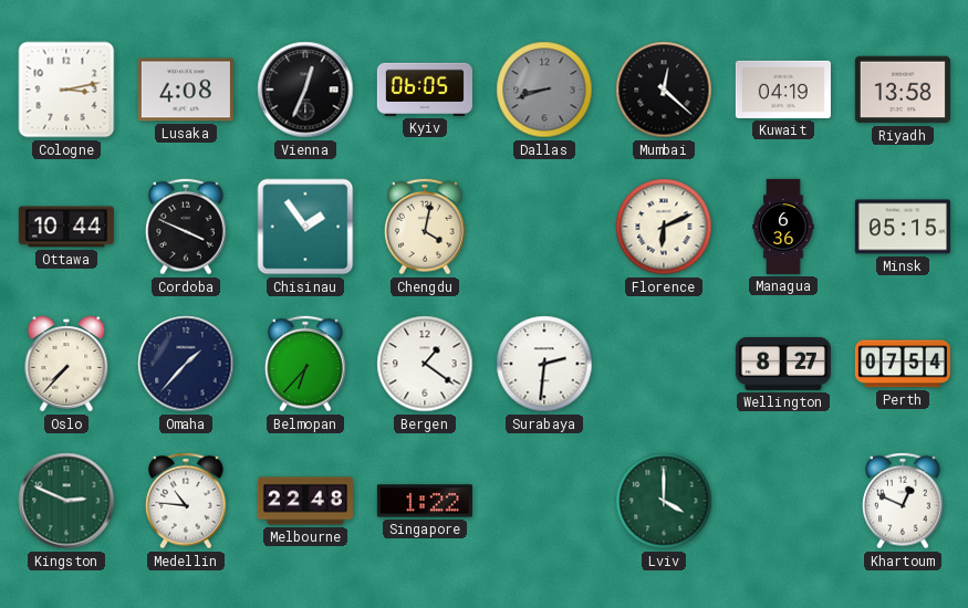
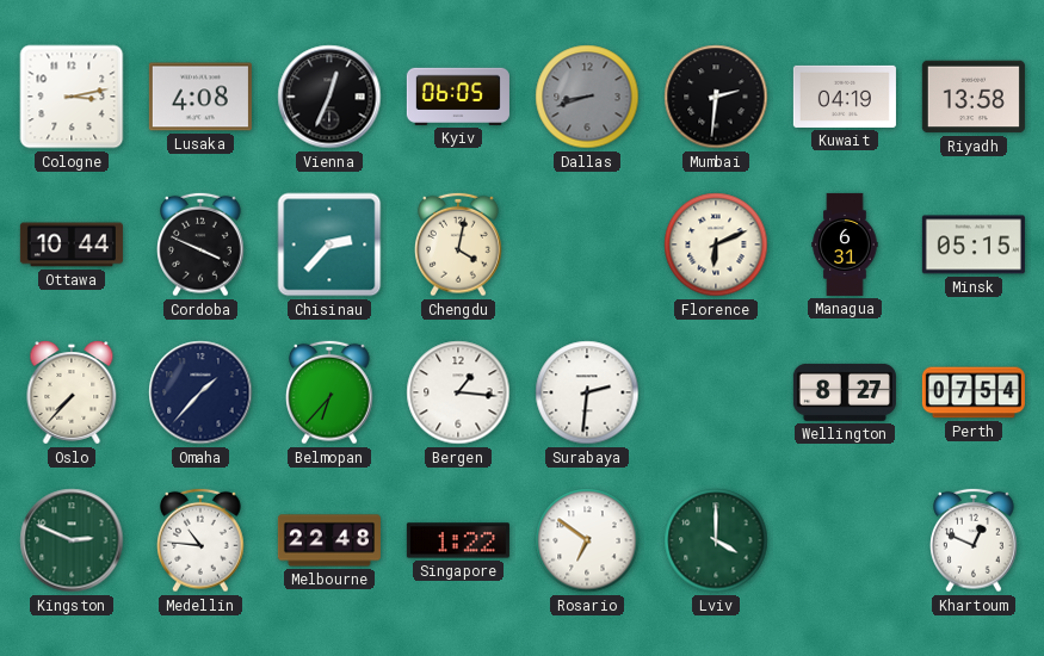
Mumbai: 12:22 -> 2:31 (716, 97)
Chisinau: 1:54 -> 2:37 (329, 245)
Managua: 6:36 -> 6:31 (845, 245)
Bergen: 1:21 -> 1:16 (458, 392)
Rosario: none -> 6:51 (587, 540)
